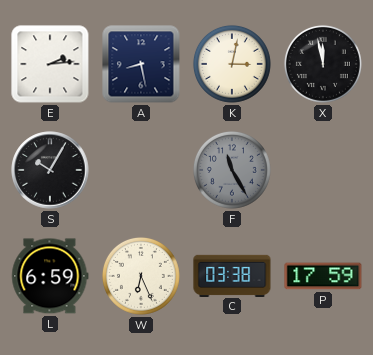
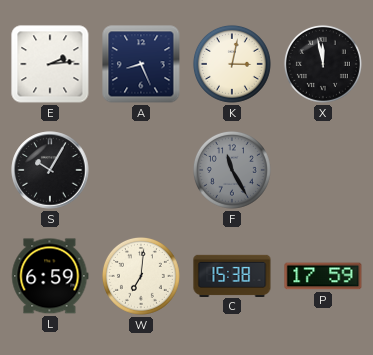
A: 8:28 -> 8:26 (141, 64)
W: 6:26 -> 7:01 (141, 276)
C: 03:38 -> 15:38 (232, 275)
